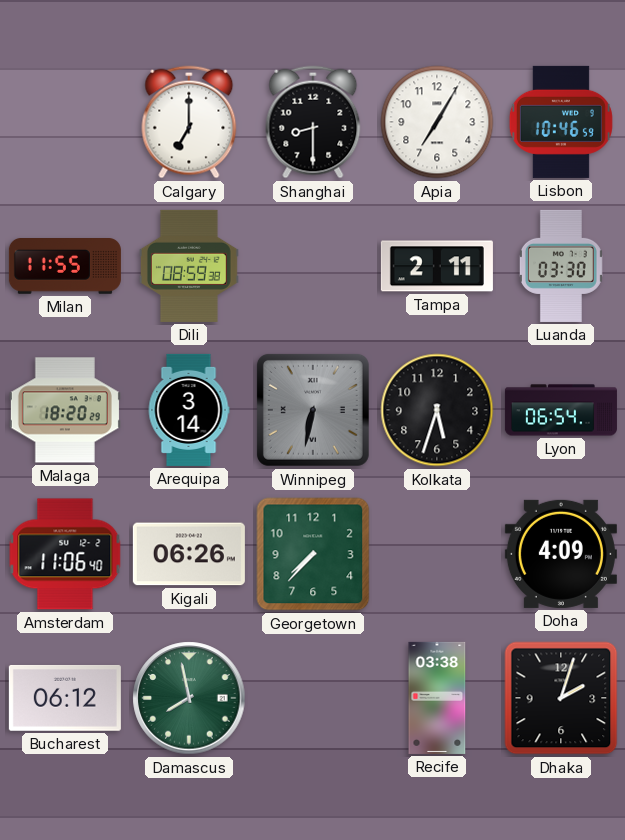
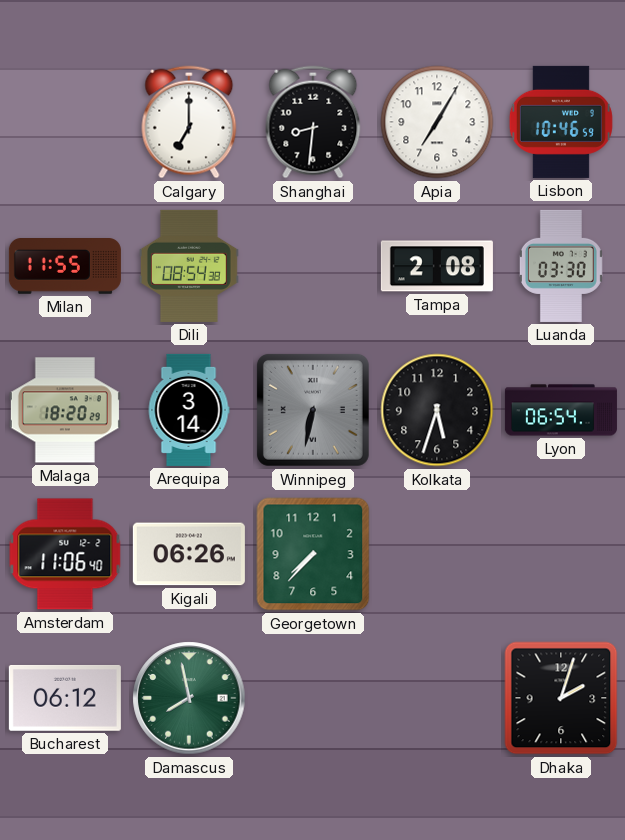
Shanghai: 8:30 -> 8:31 (313, 122)
Dili: 08:59 -> 08:54 (189, 266)
Tampa: 2:11 -> 2:08 (437, 266)
Doha: 4:09 -> none (561, 554)
Recife: 03:38 -> none (437, 698)
